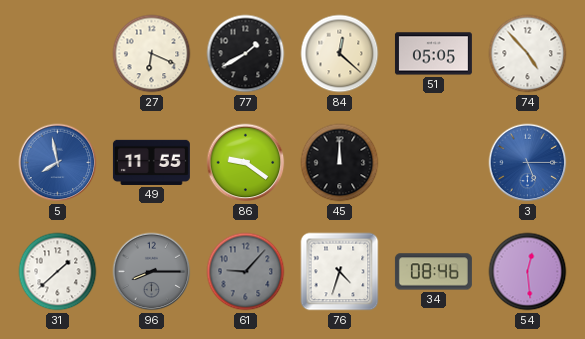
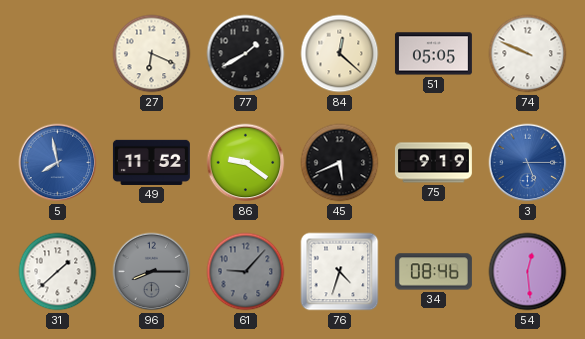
74: 4:53 -> 9:49 (528, 54)
49: 11:55 -> 11:52 (151, 162)
45: 12:00 -> 5:41 (340, 163)
75: none -> 9:19 (433, 163)
